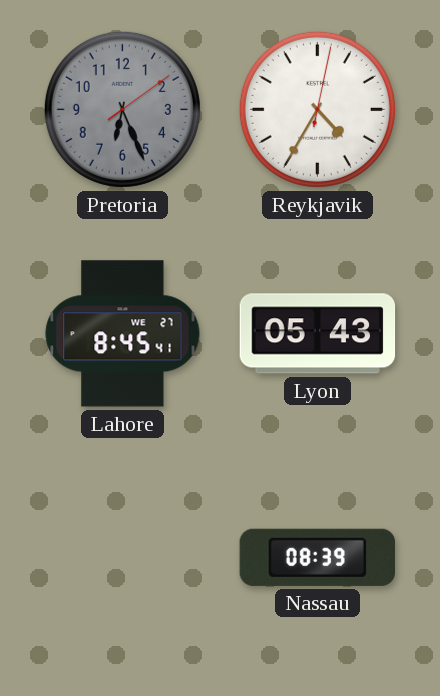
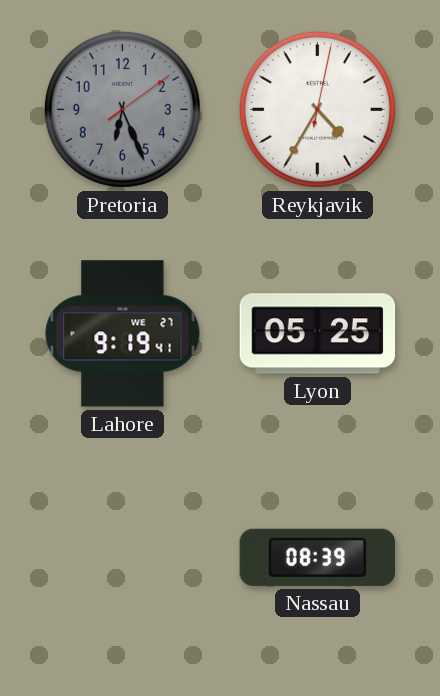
Lahore: 8:45 -> 9:19 (123, 334)
Lyon: 05:43 -> 05:25 (318, 334)
